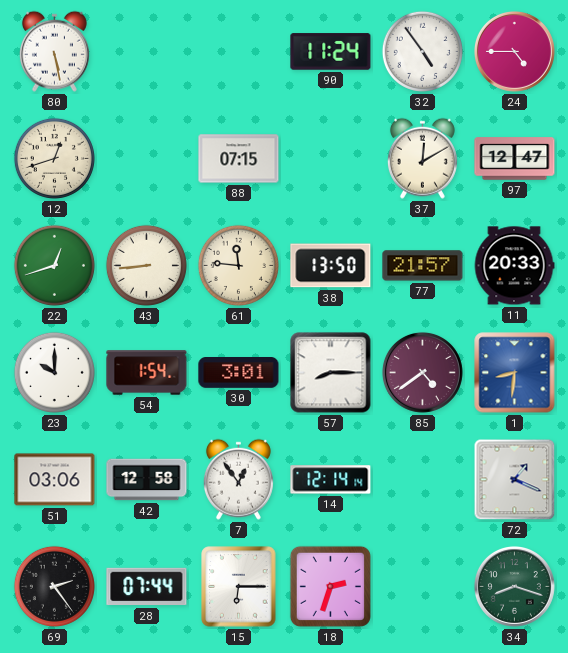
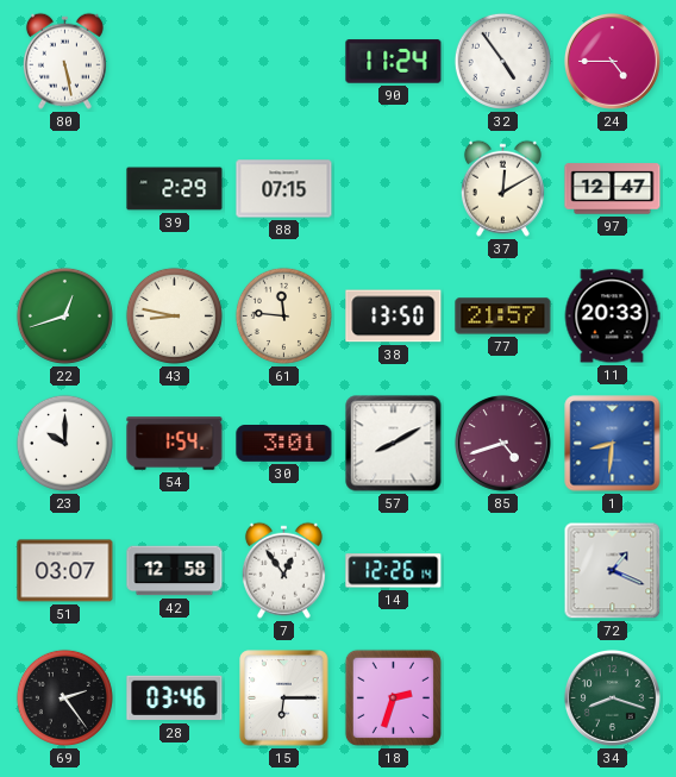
12: 12:42 -> none (54, 158)
39: none -> 2:29 (175, 189)
43: 8:44 -> 8:47 (174, 315)
57: 8:15 -> 8:10 (394, 444)
85: 4:39 -> 4:42 (502, 443)
51: 03:06 -> 03:07 (65, 571)
14: 12:14 -> 12:26 (394, 571)
28: 07:44 -> 03:46 (175, 698)
